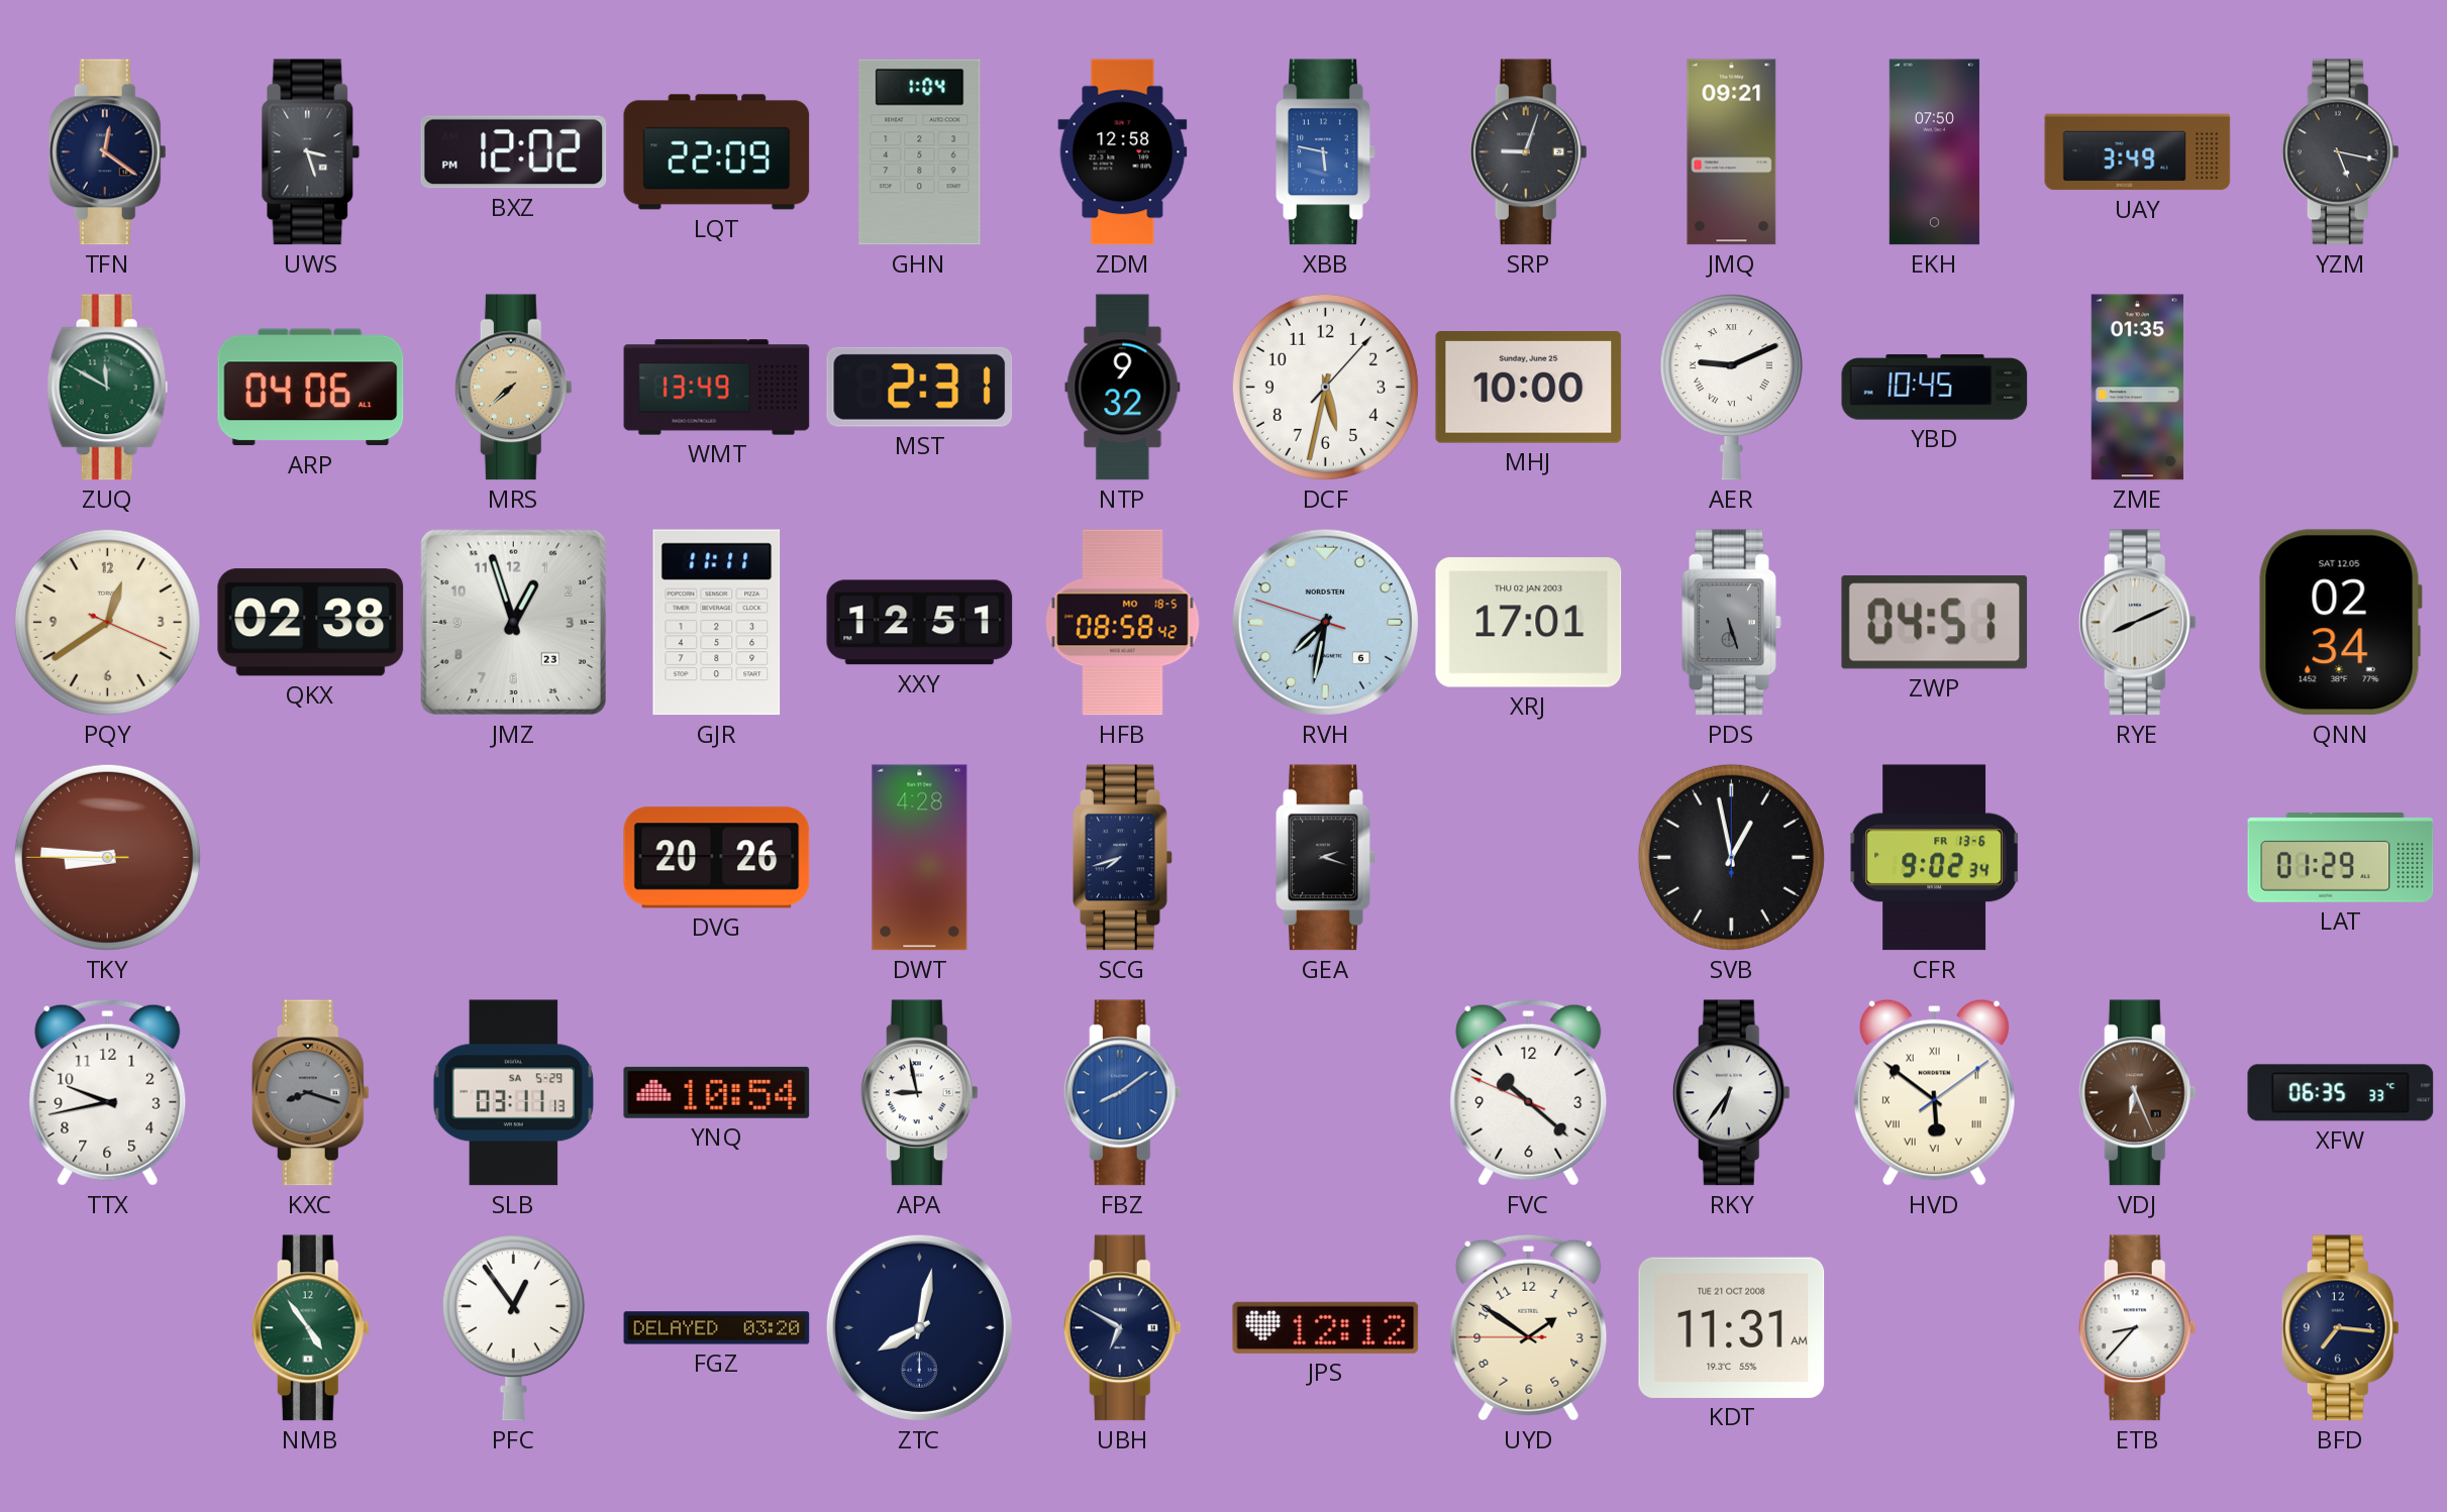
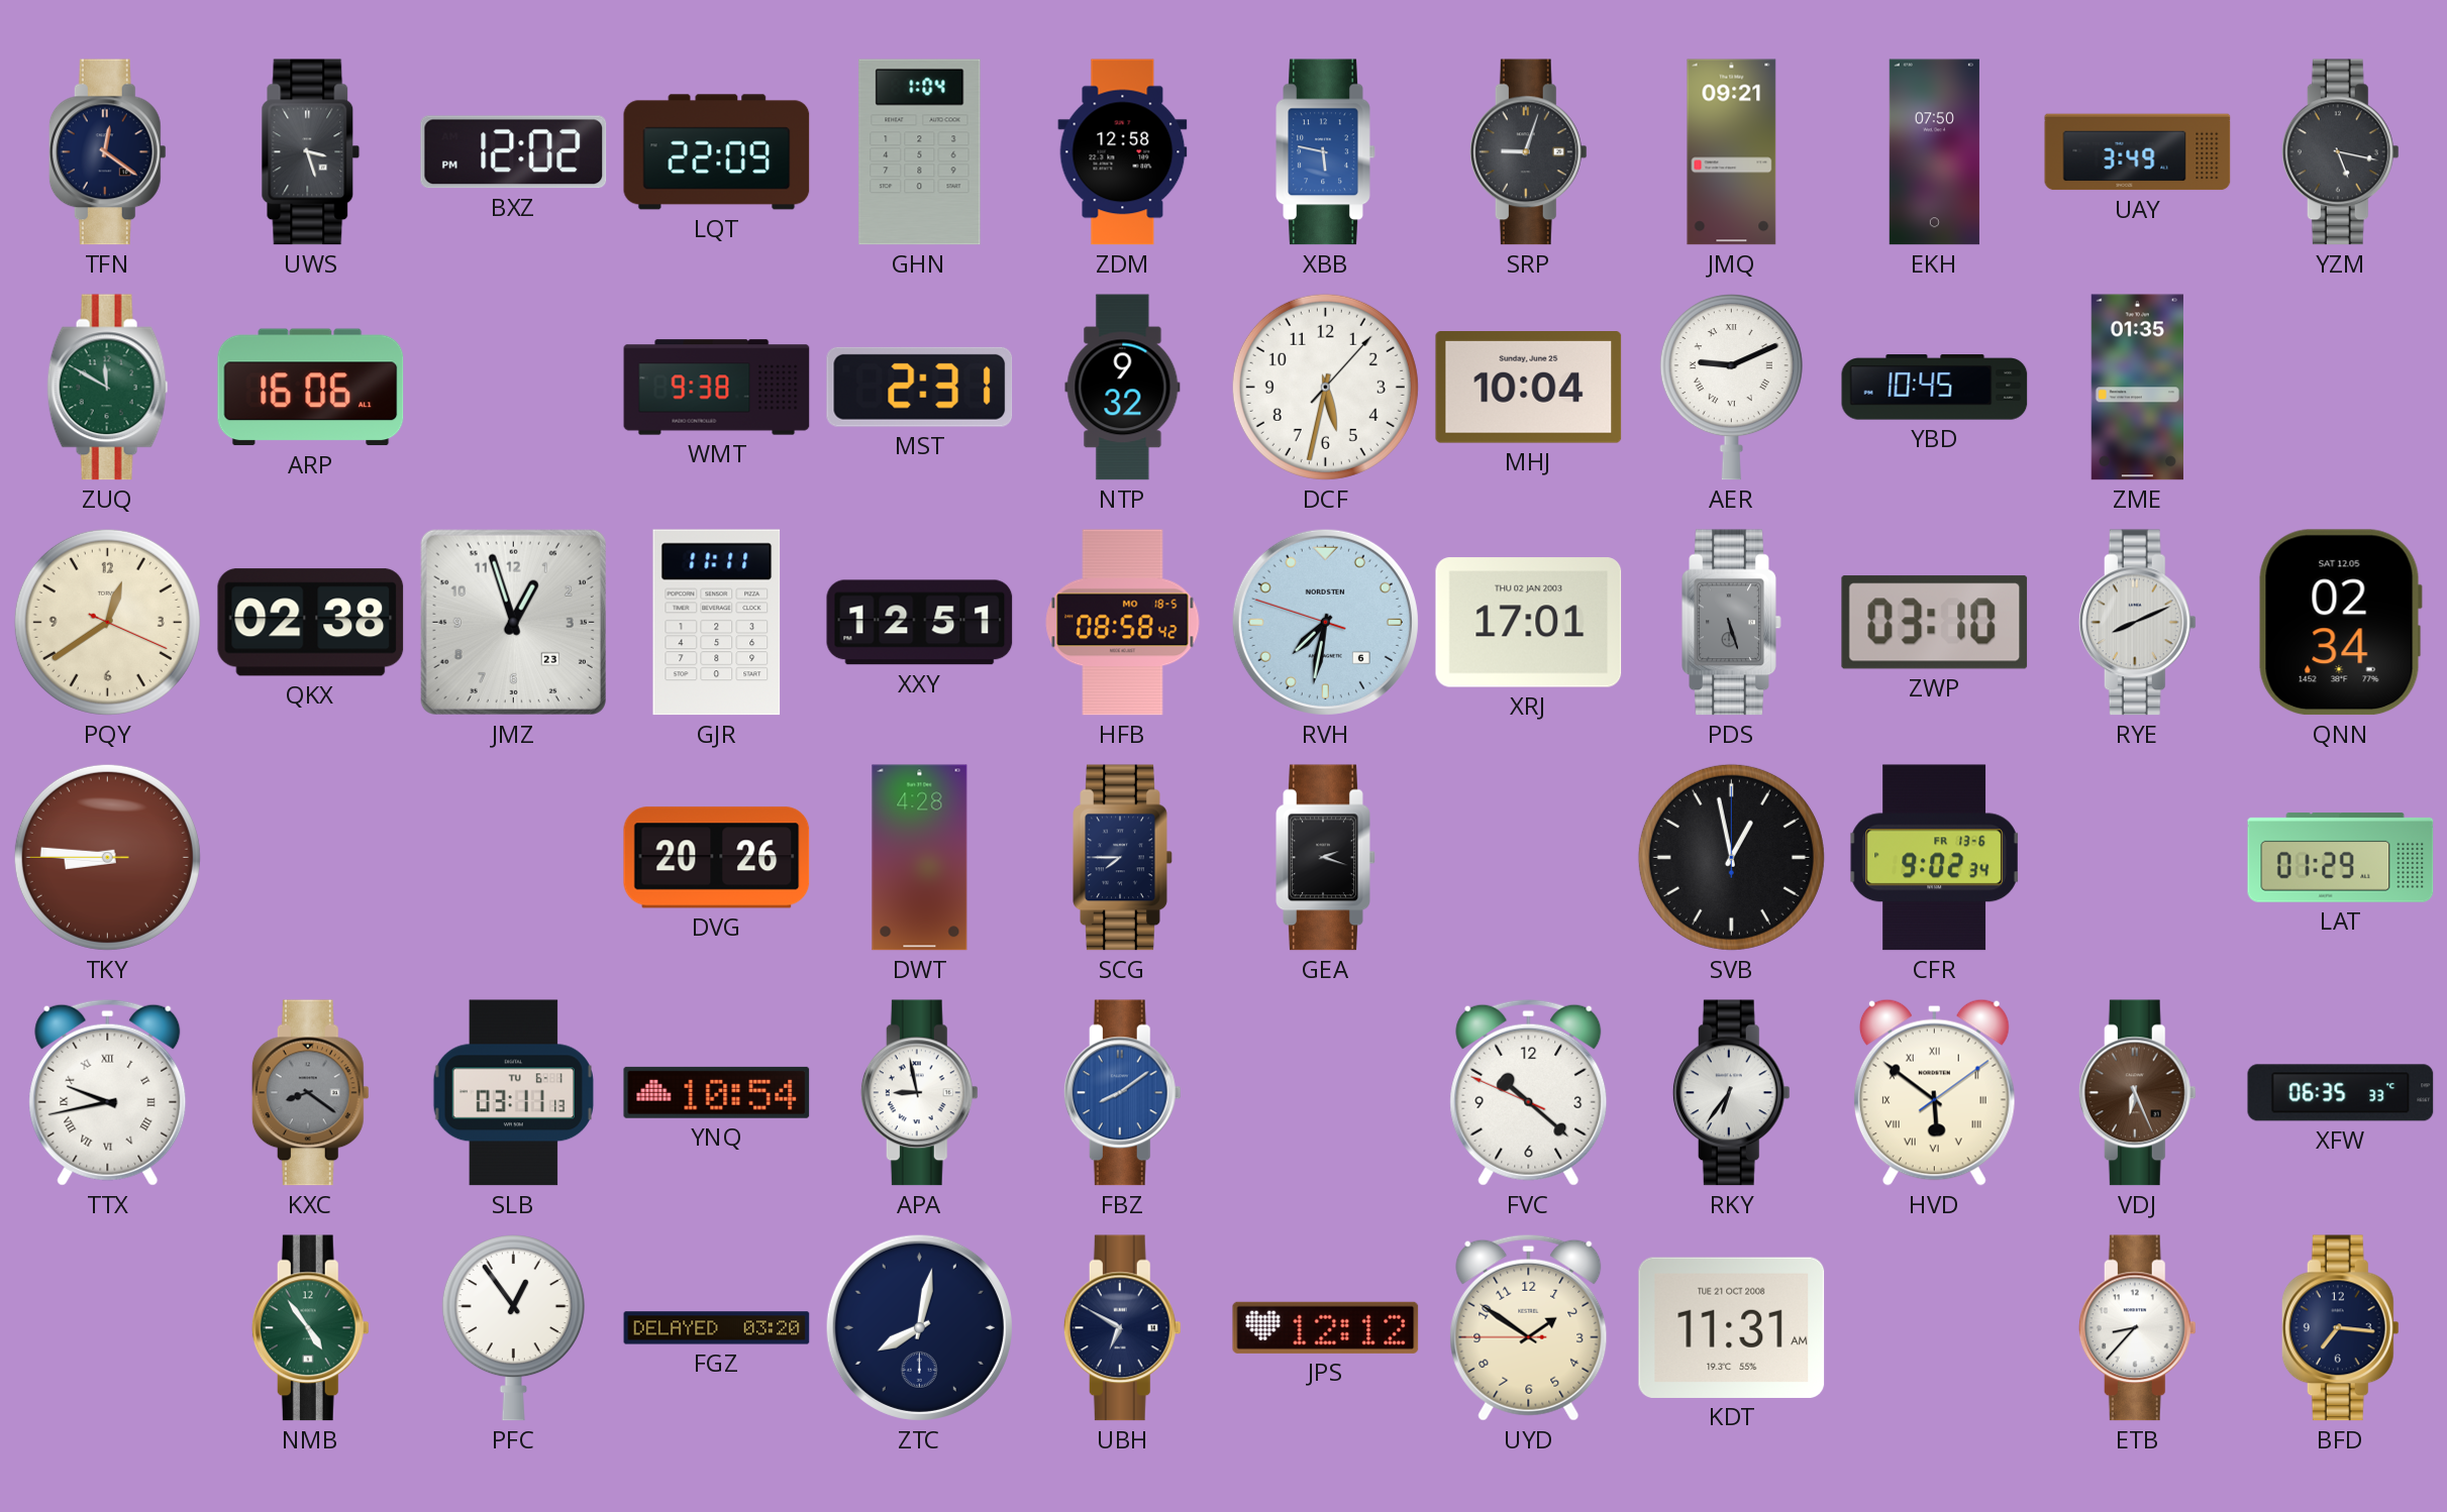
ARP: 04:06 -> 16:06 (311, 388)
MRS: 7:38 -> none (513, 388)
WMT: 13:49 -> 9:38 (717, 388)
MHJ: 10:00 -> 10:04 (1529, 388)
ZWP: 04:51 -> 03:10 (1935, 623)
SCG: 7:42 -> 7:45 (1123, 858)
TTX numerals: Arabic -> Roman (108, 1092)
KXC: 8:18 -> 8:21 (310, 1093)
SLB date: SA 5-29 -> TU 6-1 (513, 1093)
